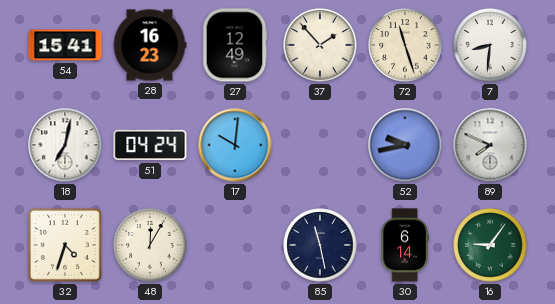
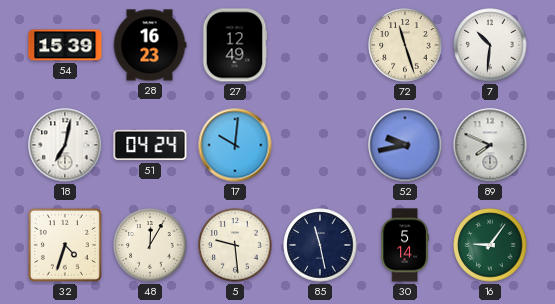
54: 15:41 -> 15:39 (65, 45)
37: 1:53 -> none (320, 45)
7: 8:31 -> 10:31 (490, 45)
5: none -> 9:29 (235, 245)
30: 6:14 -> 5:14 (405, 245)
